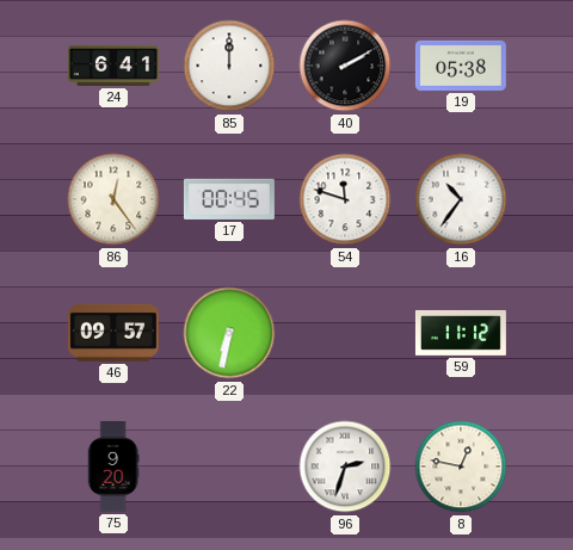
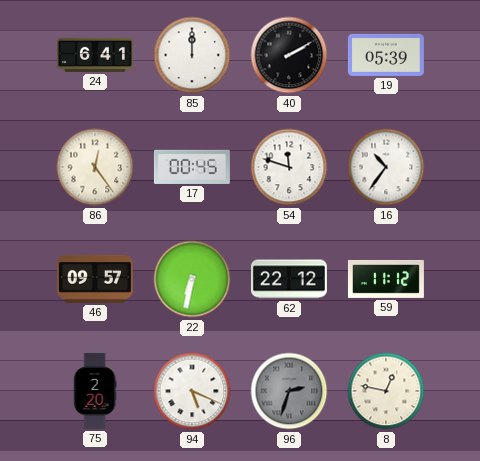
19: 05:38 -> 05:39 (386, 55)
62: none -> 22:12 (289, 279)
75: 9:20 -> 2:20 (95, 391)
94: none -> 5:19 (192, 391)
96 dial: white -> grey (289, 391)
